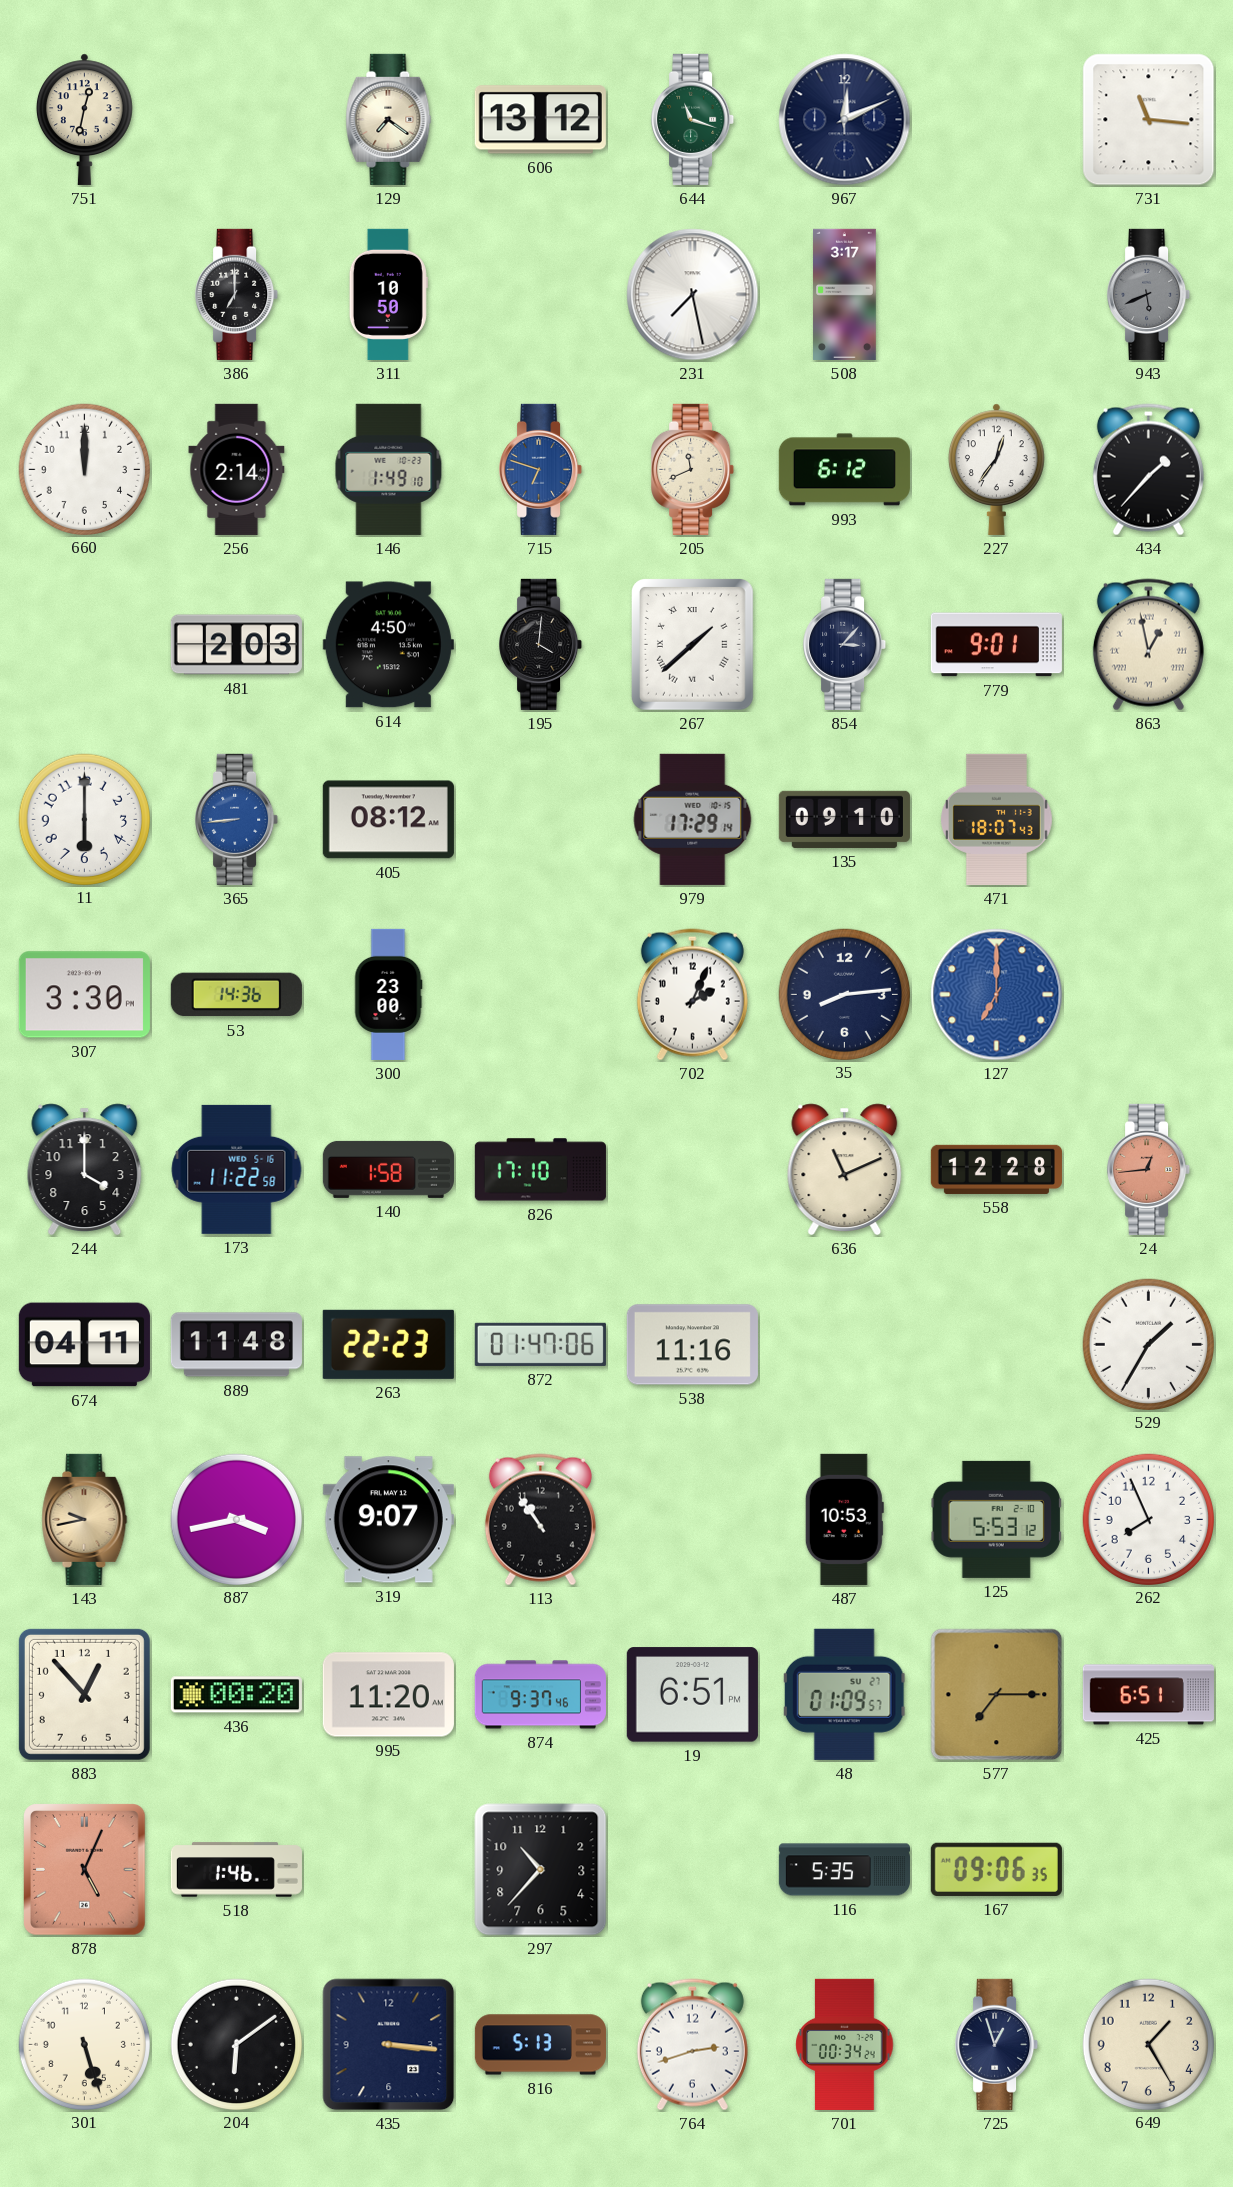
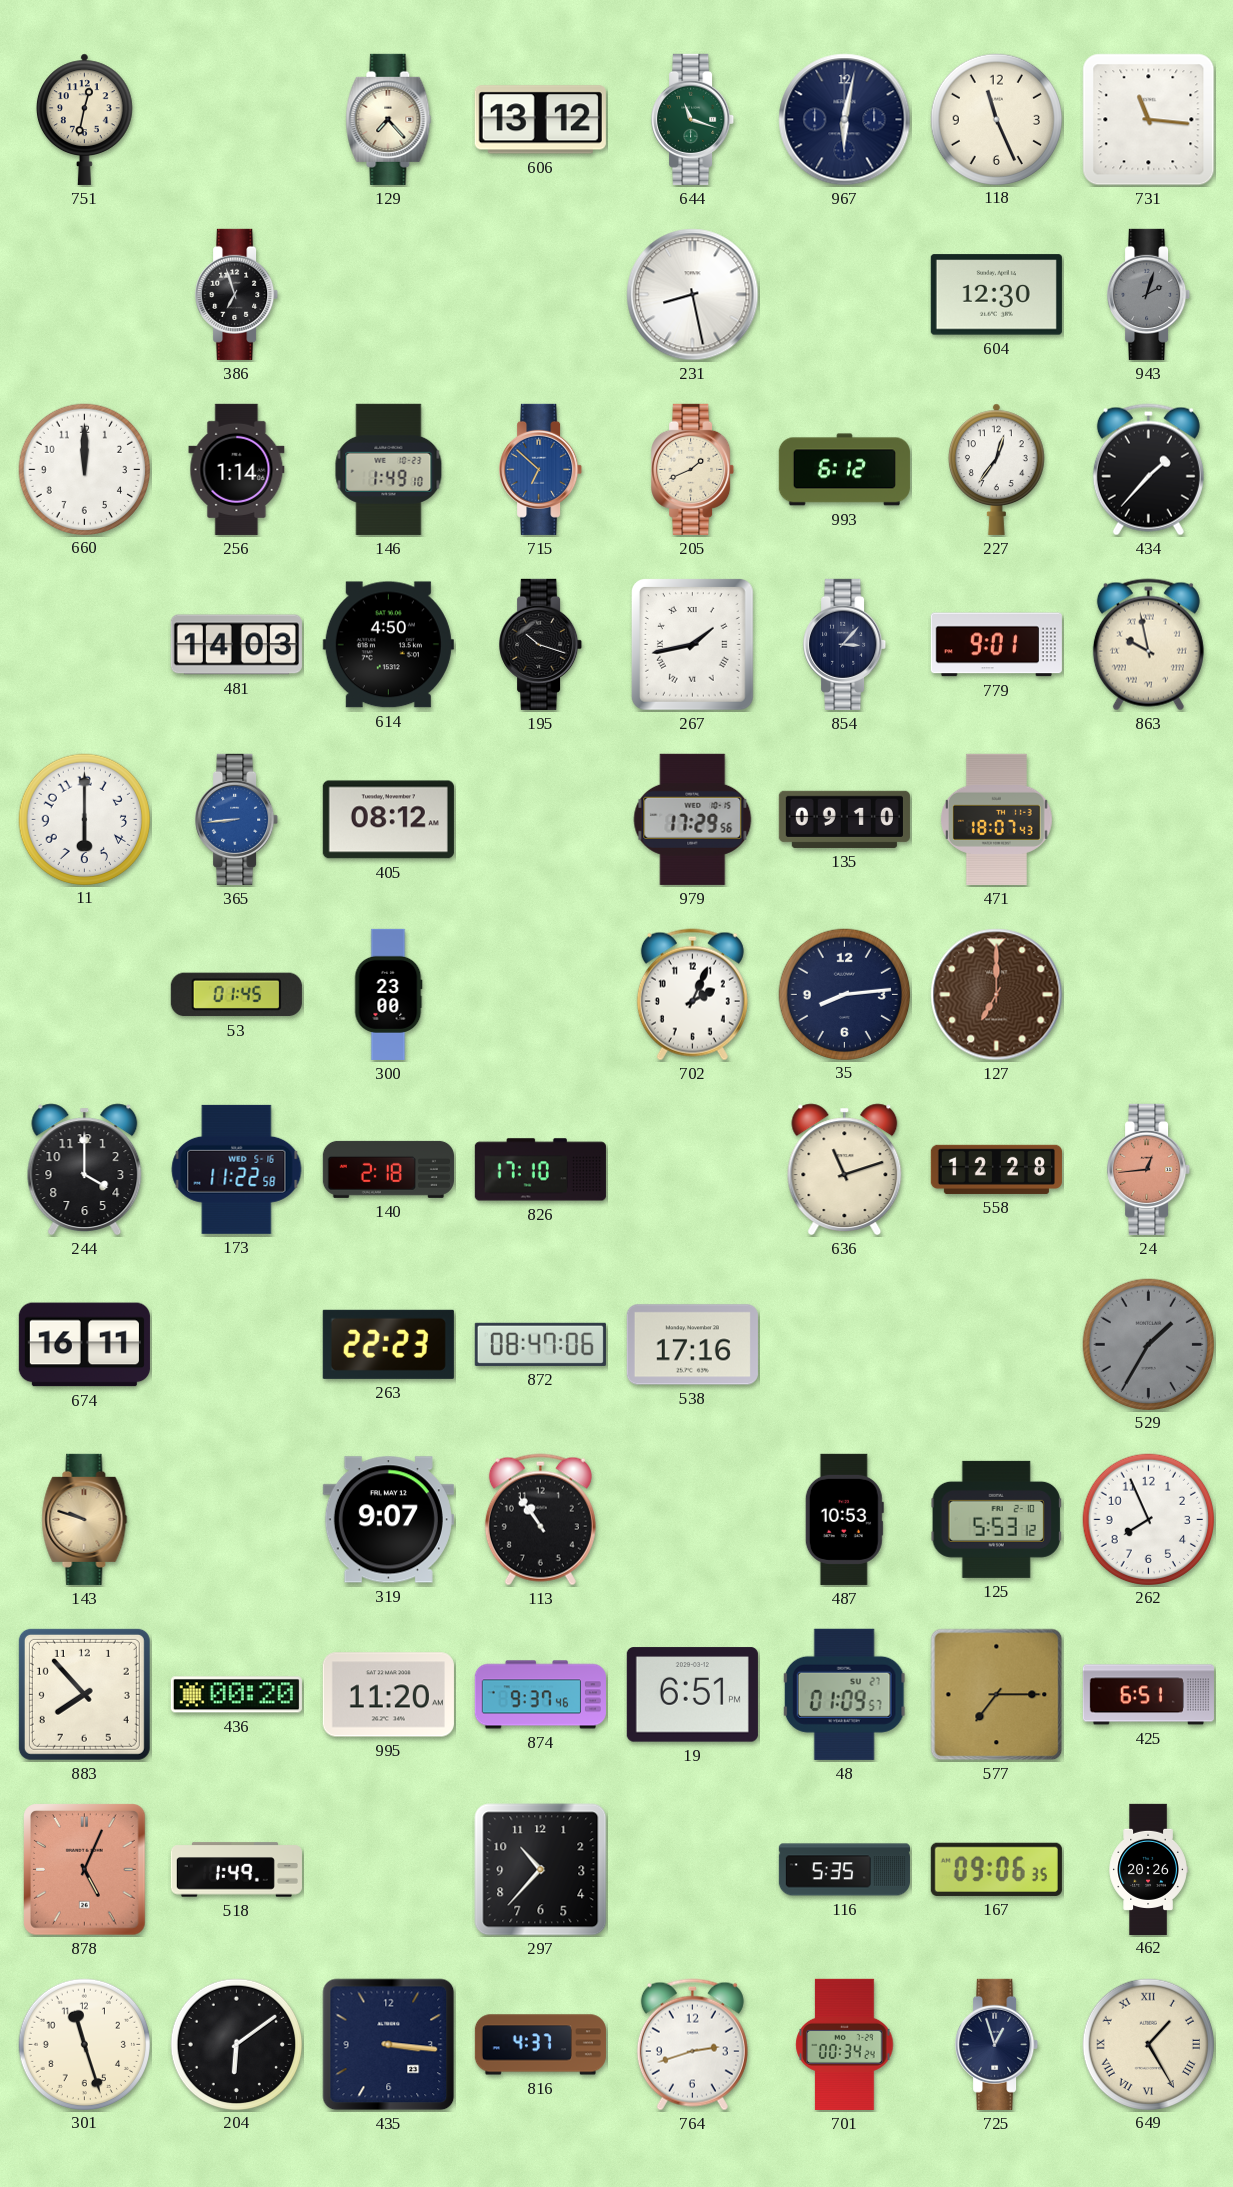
129: 7:21 -> 7:23 (389, 119)
967: 12:11 -> 6:02 (845, 120)
118: none -> 11:26 (996, 119)
386: 7:00 -> 6:57 (237, 294)
311: 10:50 -> none (388, 294)
231: 7:28 -> 8:28 (693, 295)
508: 3:17 -> none (845, 294)
604: none -> 12:30 (996, 295)
943: 5:41 -> 2:03 (1149, 294)
256: 2:14 -> 1:14 (237, 469)
715: 6:48 -> 6:52 (541, 469)
205: 11:41 -> 1:41 (693, 469)
481: 2:03 -> 14:03 (236, 645)
195: 4:01 -> 10:18 (541, 644)
267: 1:38 -> 1:43 (693, 645)
863: 12:58 -> 9:58 (1148, 645)
979: 17:29:14 -> 17:29:56 (693, 819)
307: 3:30 -> none (84, 995)
53: 14:36 -> 01:45 (236, 995)
127 dial: blue -> brown (997, 995)
140: 1:58 -> 2:18 (388, 1169)
636: 11:11 -> 11:12 (845, 1169)
674: 04:11 -> 16:11 (84, 1345)
889: 11:48 -> none (236, 1345)
872: 01:47 -> 08:47 (540, 1344)
538: 11:16 -> 17:16 (692, 1345)
529 dial: white -> grey (1148, 1344)
143: 9:43 -> 9:48 (85, 1519)
887: 3:43 -> none (236, 1519)
883: 12:53 -> 7:53 (84, 1694)
518: 1:46 -> 1:49 (236, 1870)
462: none -> 20:26 (1148, 1869)
301: 5:27 -> 11:27 (84, 2044)
816: 5:13 -> 4:37 (540, 2045)
649 numerals: Arabic -> Roman (1148, 2044)
